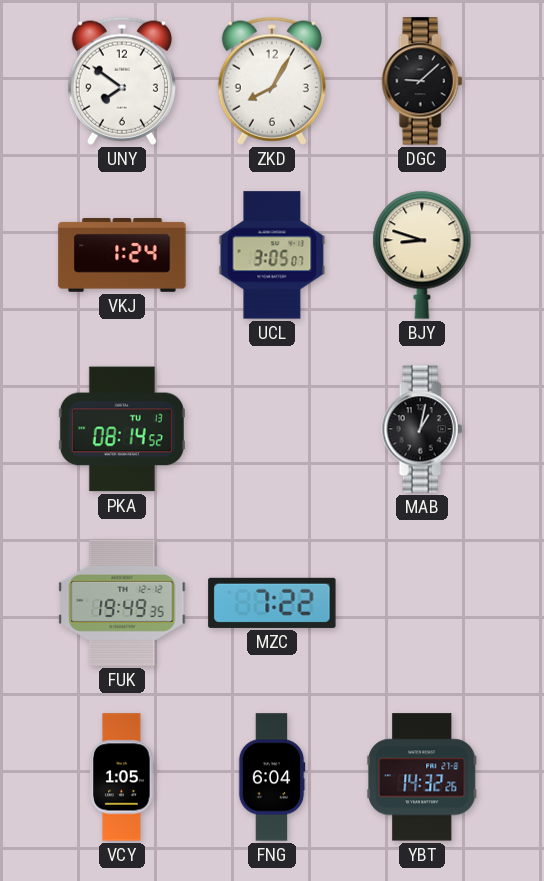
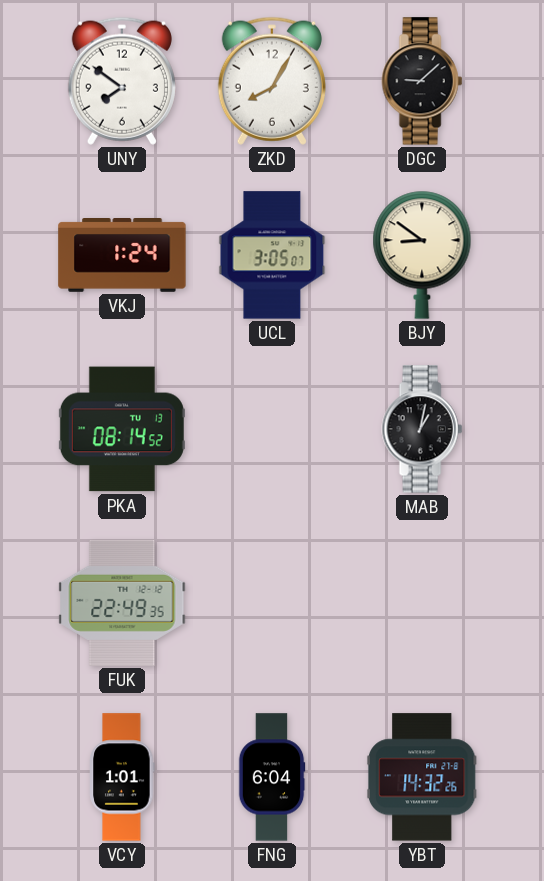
BJY: 8:48 -> 8:51 (422, 255)
FUK: 19:49 -> 22:49 (122, 603)
MZC: 7:22 -> none (272, 603)
VCY: 1:05 -> 1:01 (122, 777)
